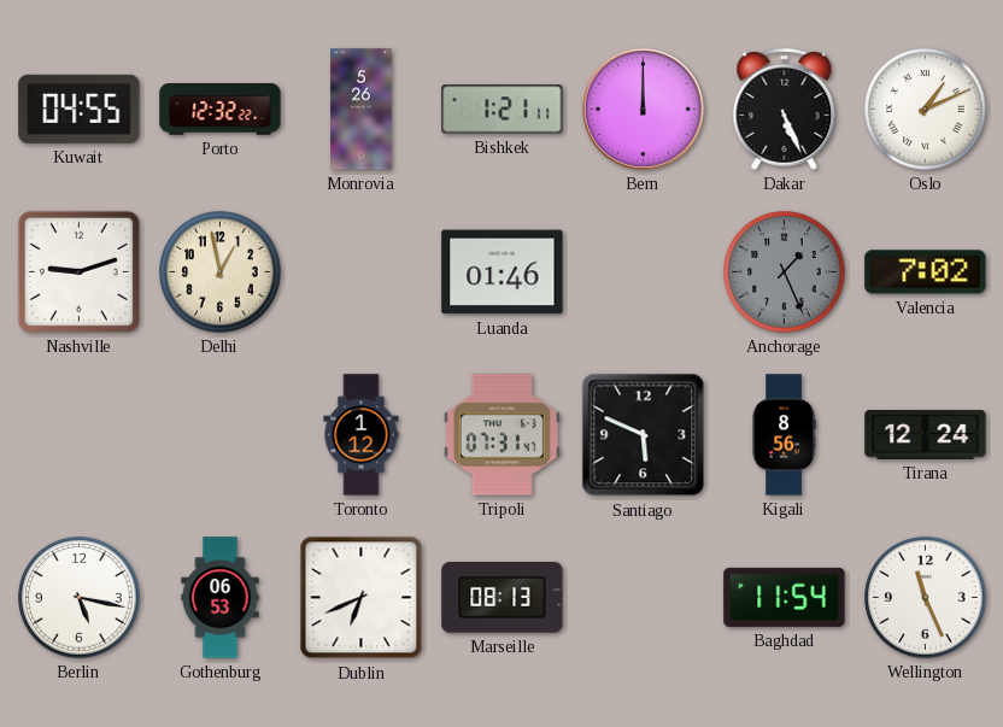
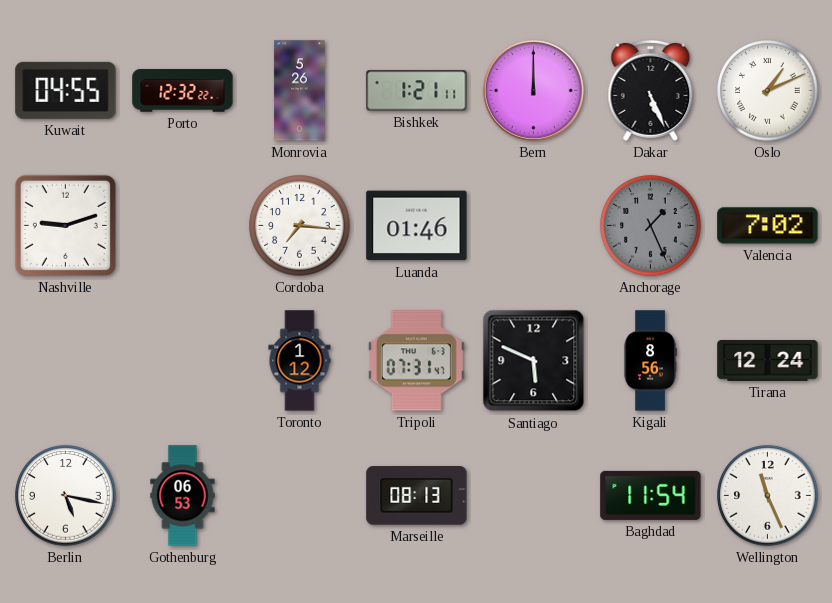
Delhi: 12:58 -> none (221, 272)
Cordoba: none -> 7:16 (300, 226)
Dublin: 6:41 -> none (362, 598)
